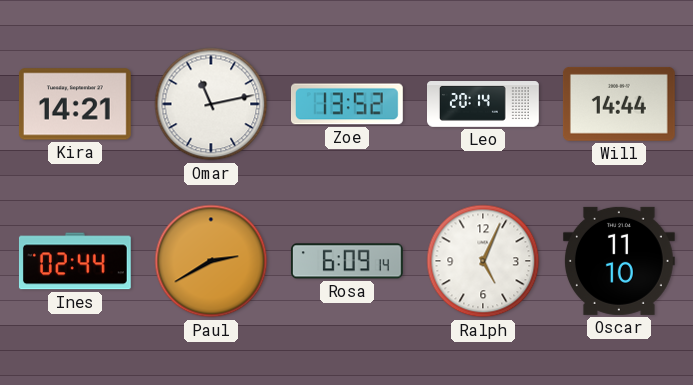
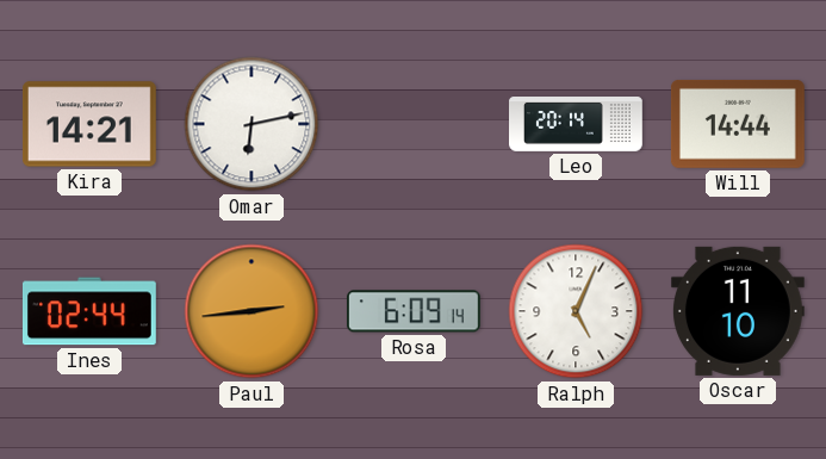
Omar: 11:13 -> 6:13 (251, 124)
Zoe: 13:52 -> none (347, 104)
Paul: 2:40 -> 2:44 (251, 311)
